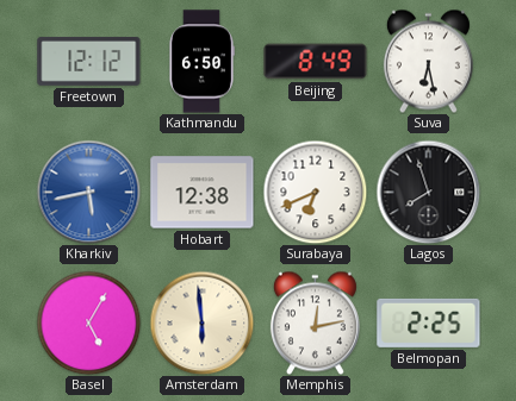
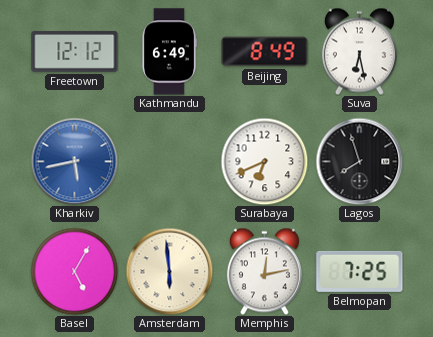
Kathmandu: 6:50 -> 6:49 (169, 52)
Hobart: 12:38 -> none (203, 193)
Belmopan: 2:25 -> 7:25 (360, 271)
